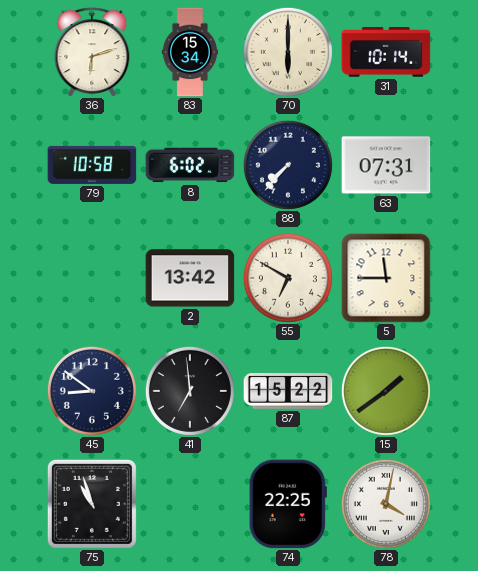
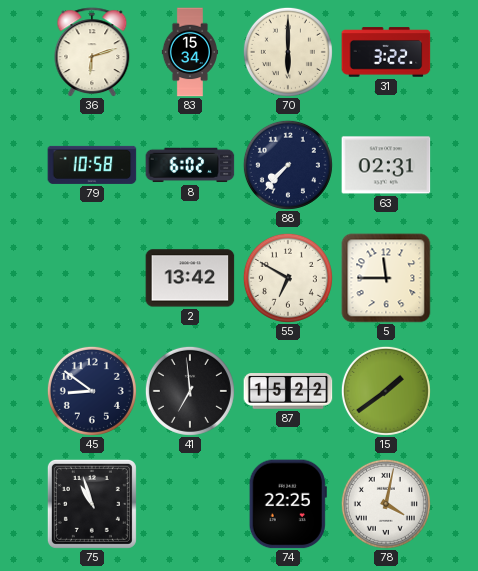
31: 10:14 -> 3:22 (386, 52)
63: 07:31 -> 02:31 (386, 165)
